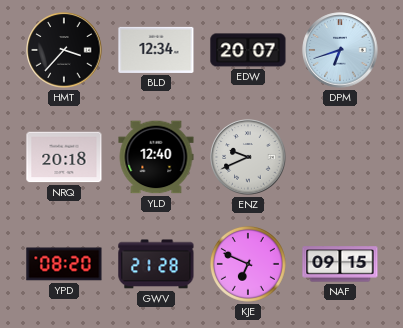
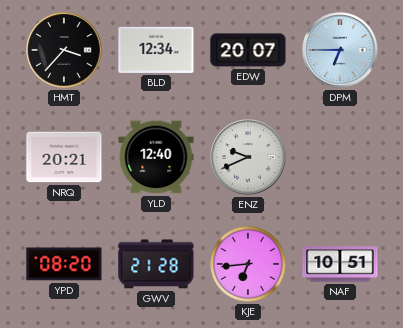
DPM: 6:42 -> 6:45 (340, 50)
NRQ: 20:18 -> 20:21 (64, 157)
KJE: 6:49 -> 6:44 (248, 264)
NAF: 09:15 -> 10:51 (340, 264)
